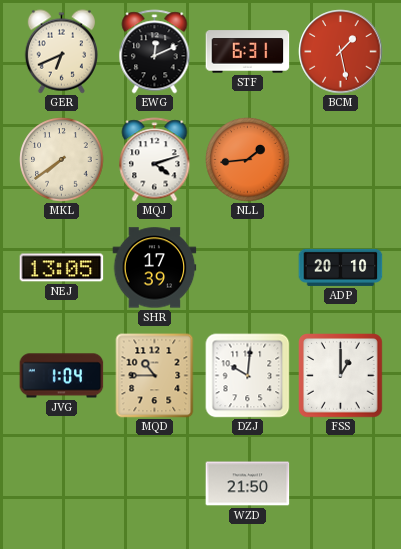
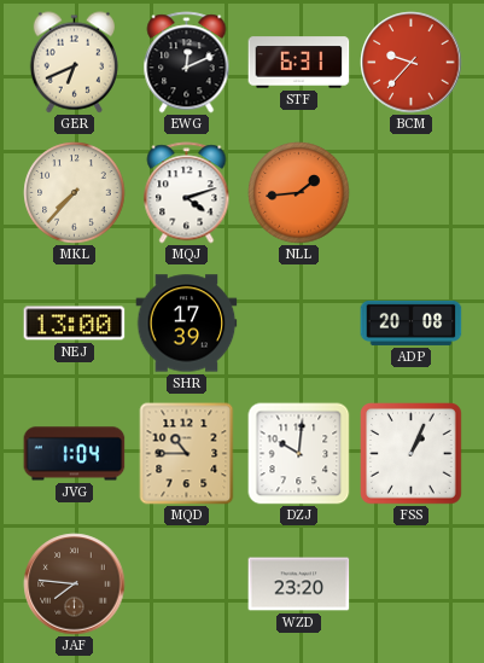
BCM: 1:28 -> 9:37 (412, 63)
MKL: 7:39 -> 7:37 (75, 193)
NEJ: 13:05 -> 13:00 (75, 324)
ADP: 20:10 -> 20:08 (412, 322)
FSS: 1:00 -> 1:04 (412, 454)
JAF: none -> 7:46 (75, 585)
WZD: 21:50 -> 23:20 (299, 585)
